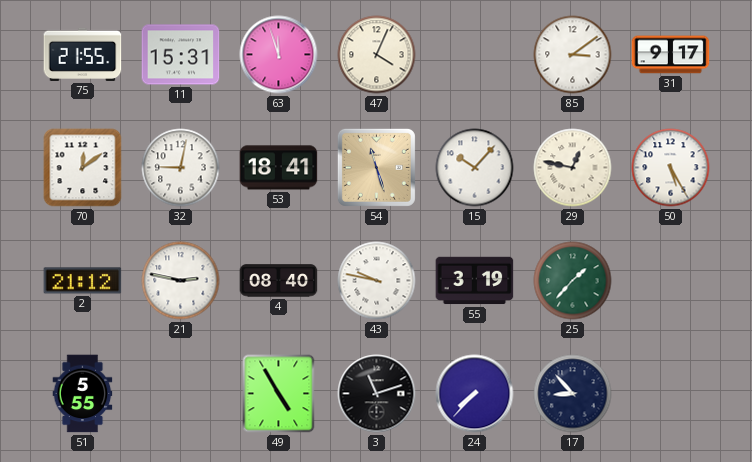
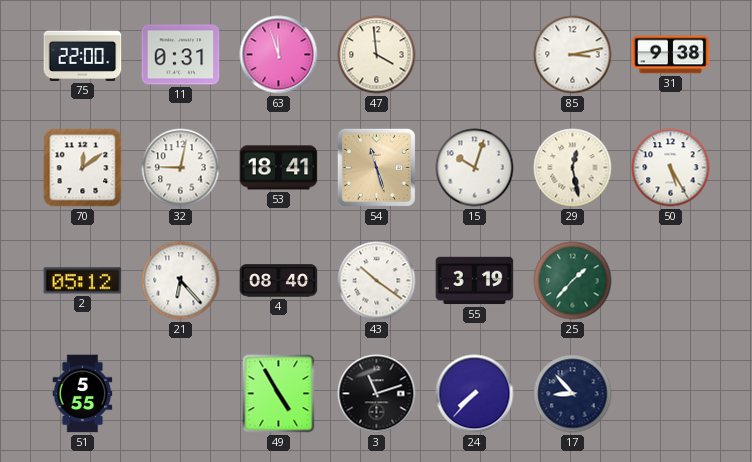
75: 21:55 -> 22:00 (83, 54)
11: 15:31 -> 0:31 (181, 55)
47: 4:04 -> 3:59 (377, 55)
85: 3:09 -> 3:13 (573, 55)
31: 9:17 -> 9:38 (671, 55)
15: 10:07 -> 10:03 (475, 168)
29: 12:47 -> 12:28 (573, 168)
2: 21:12 -> 05:12 (83, 281)
21: 2:47 -> 6:23 (181, 281)
43: 9:47 -> 10:21 (377, 281)
